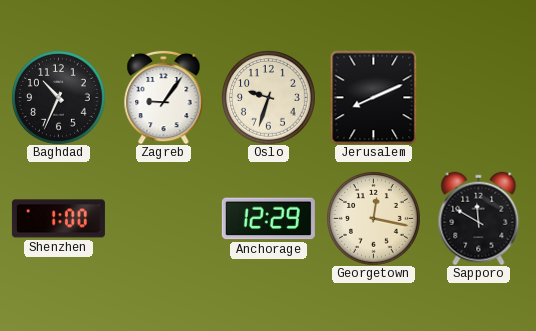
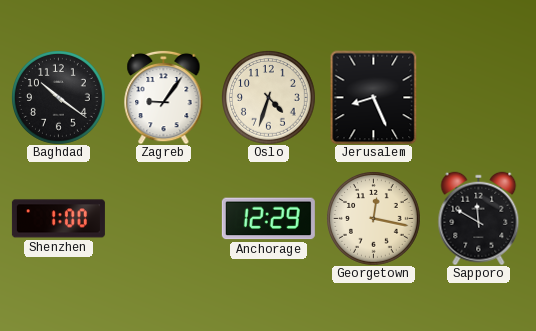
Baghdad: 10:34 -> 10:21 (59, 98)
Oslo: 9:33 -> 4:33 (269, 98)
Jerusalem: 8:11 -> 8:26 (374, 97)
